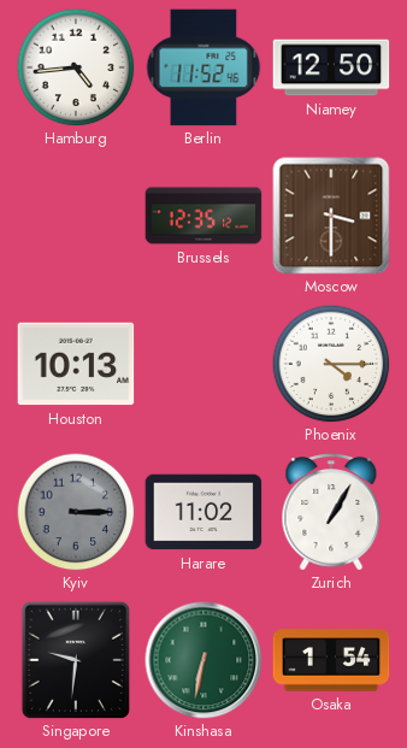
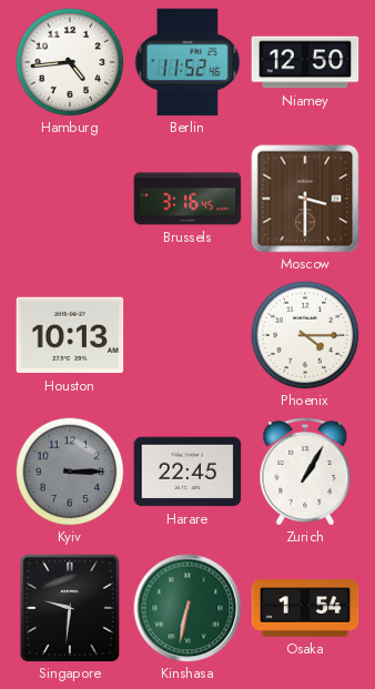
Brussels: 12:35 -> 3:16 (187, 199)
Harare: 11:02 -> 22:45 (187, 472)
